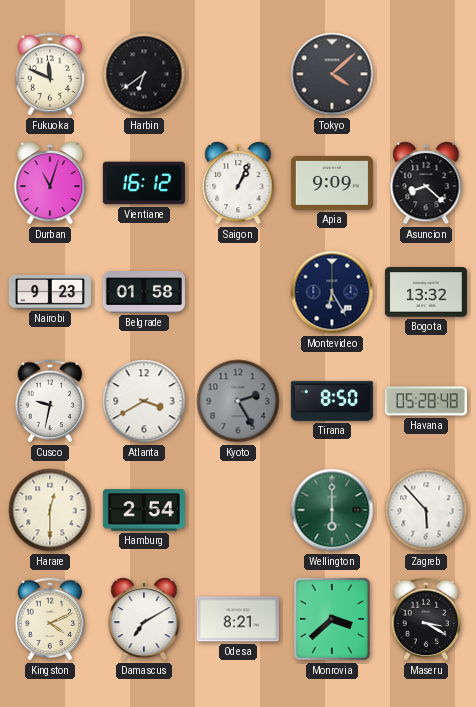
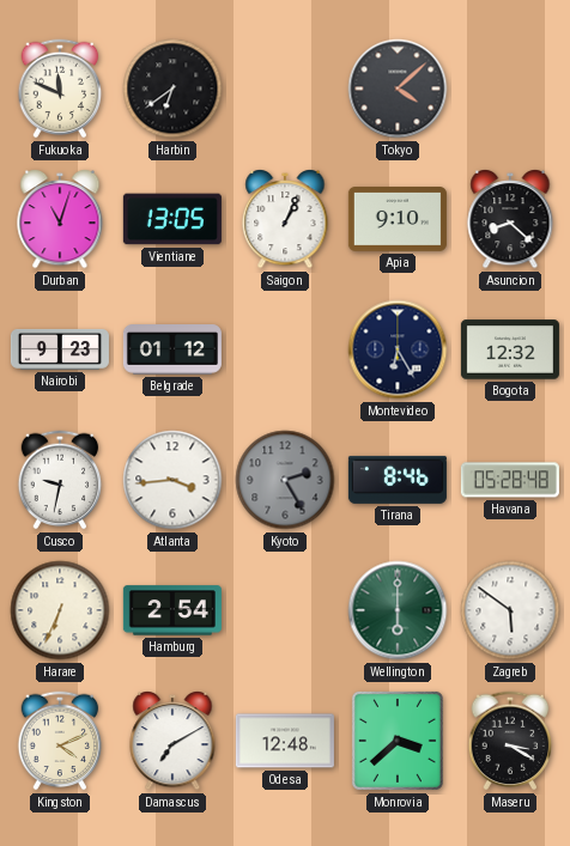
Vientiane: 16:12 -> 13:05 (172, 219)
Apia: 9:09 -> 9:10 (398, 220)
Belgrade: 01:58 -> 01:12 (172, 351)
Bogota: 13:32 -> 12:32 (510, 349)
Atlanta: 3:40 -> 3:44 (172, 480)
Tirana: 8:50 -> 8:46 (398, 480)
Harare: 12:30 -> 6:34 (60, 610)
Zagreb: 5:53 -> 5:51 (510, 610)
Odesa: 8:21 -> 12:48 (285, 741)
